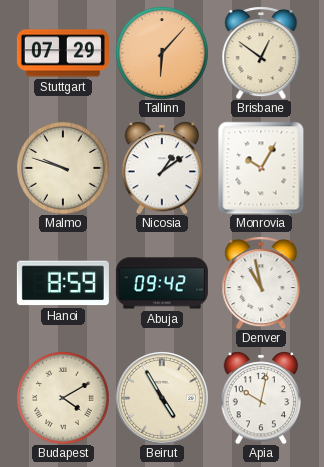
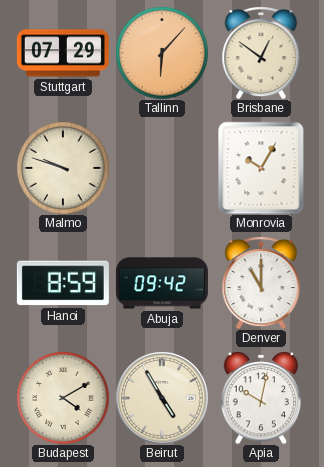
Nicosia: 1:09 -> none (162, 168)
Denver: 10:58 -> 11:00 (261, 283)
